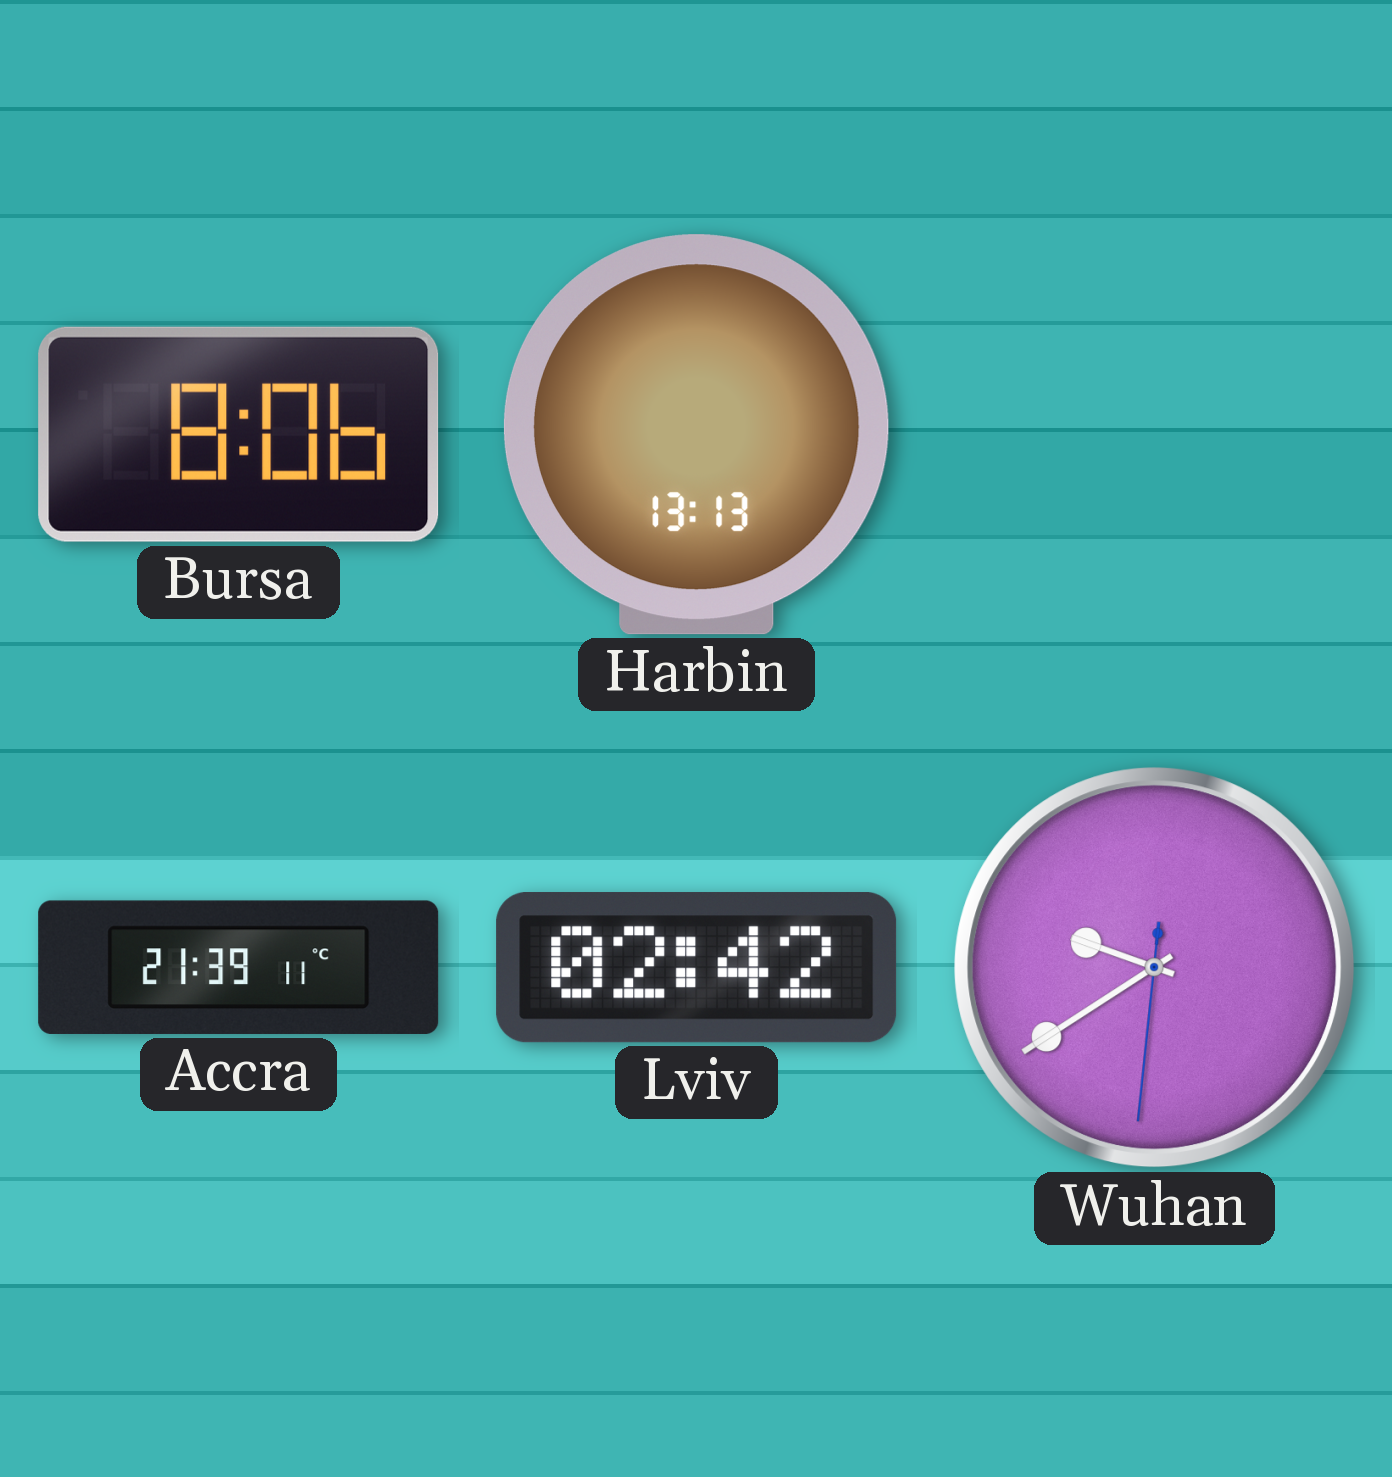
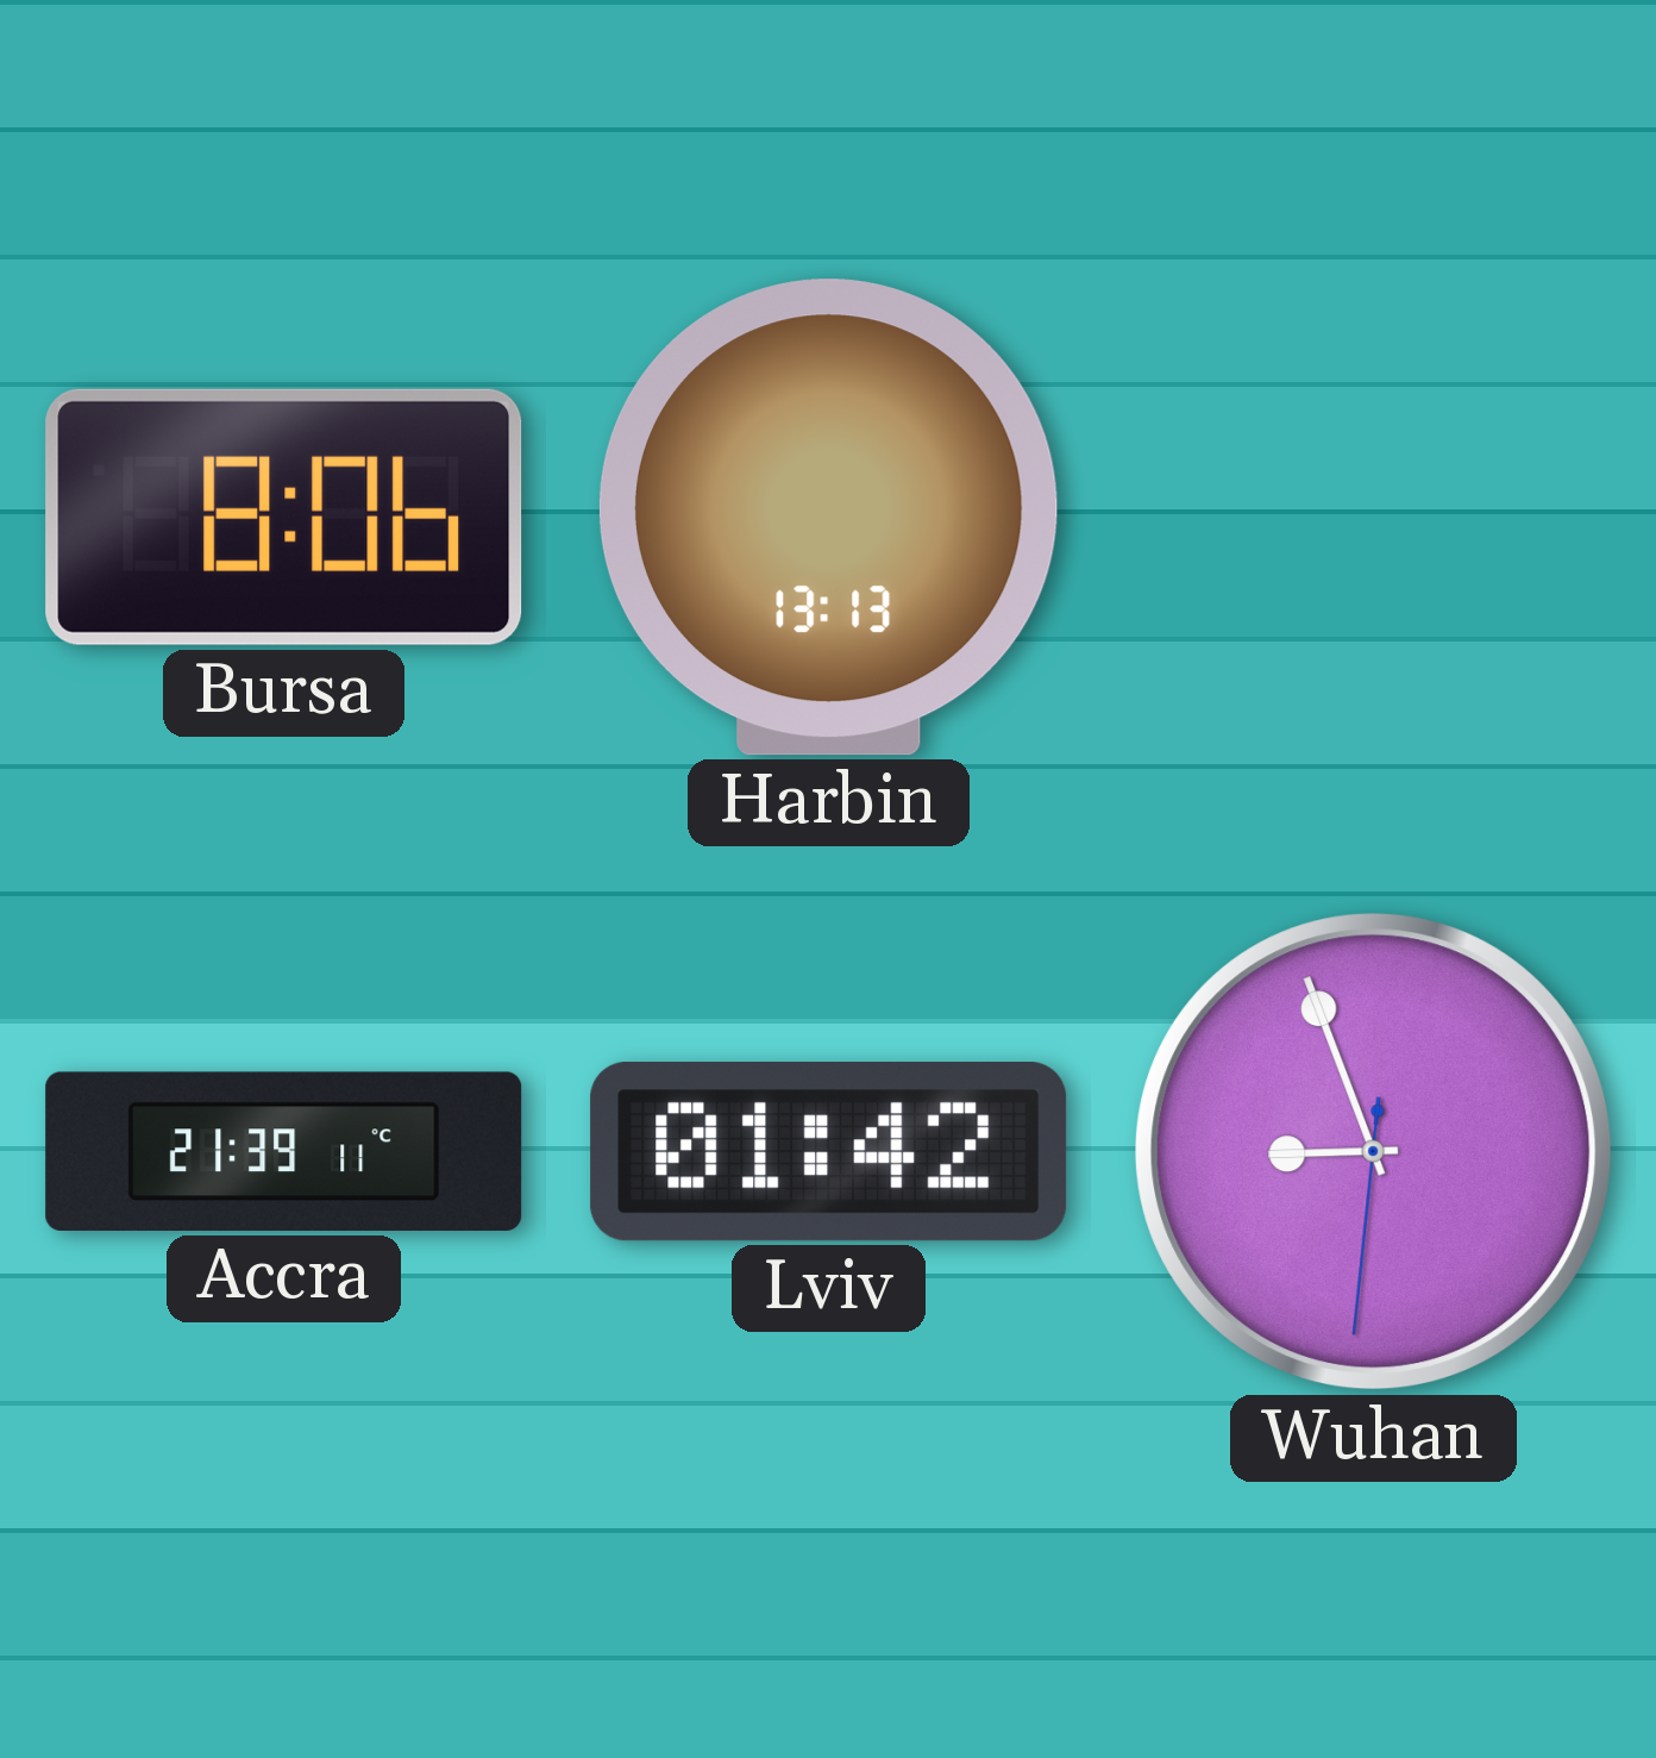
Lviv: 02:42 -> 01:42 (829, 1152)
Wuhan: 9:39 -> 8:56 (1374, 1152)
